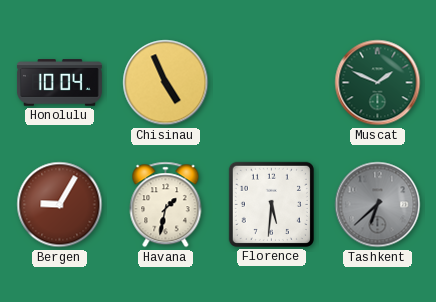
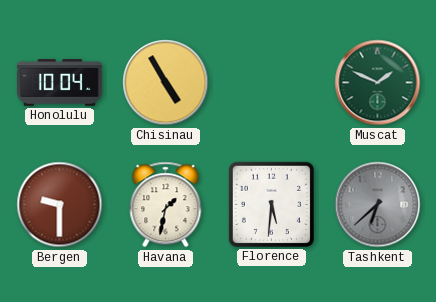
Chisinau: 4:56 -> 4:55 (166, 83)
Bergen: 9:05 -> 9:30 (60, 205)
